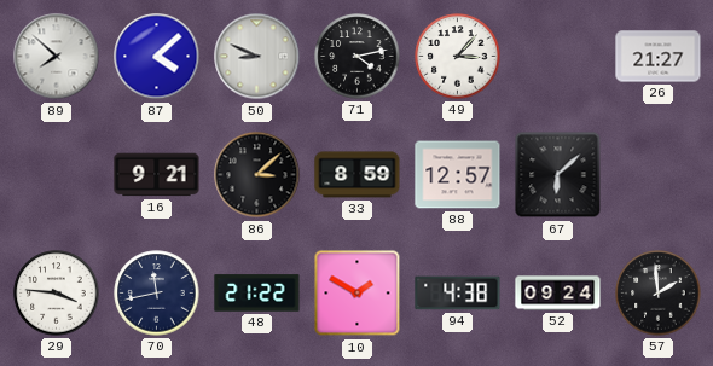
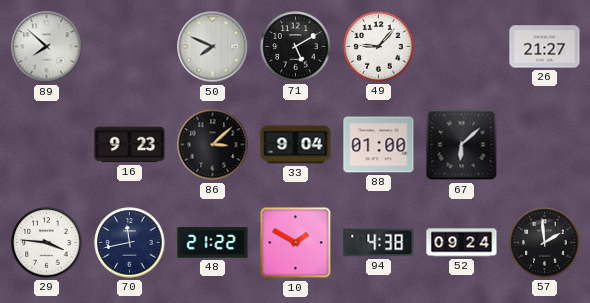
87: 4:08 -> none (157, 57)
50: 8:49 -> 7:49 (213, 47)
71: 4:13 -> 5:10 (296, 47)
49: 3:07 -> 9:07 (379, 47)
16: 9:21 -> 9:23 (130, 145)
33: 8:59 -> 9:04 (296, 145)
88: 12:57 -> 01:00 (379, 145)
